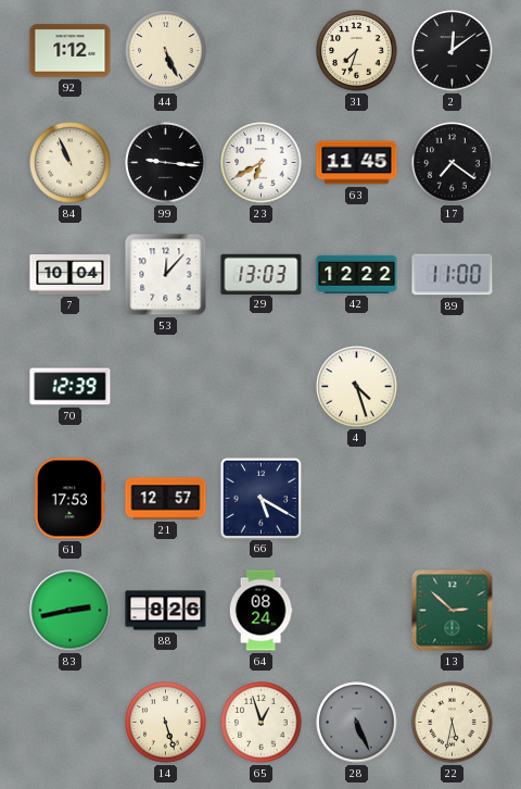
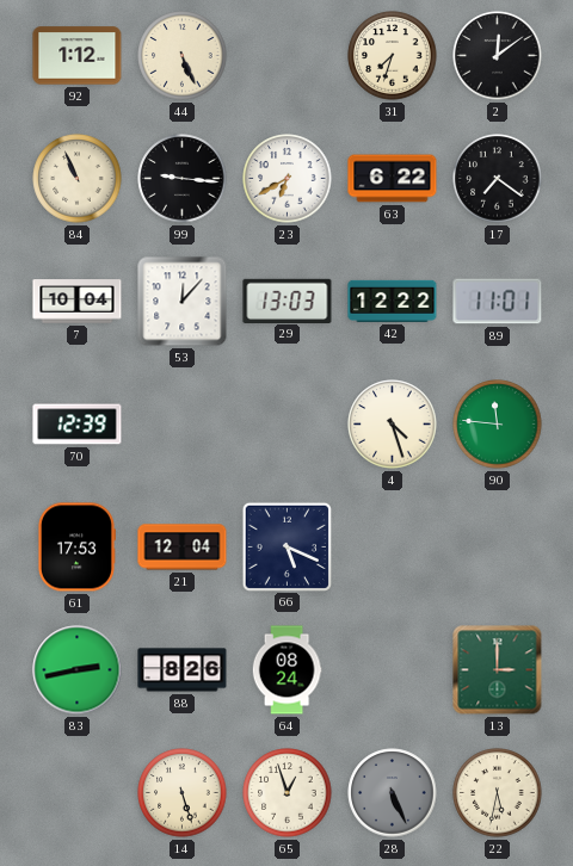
63: 11:45 -> 6:22 (393, 179)
89: 11:00 -> 11:01 (498, 302)
90: none -> 11:46 (498, 425)
21: 12:57 -> 12:04 (183, 548)
66: 5:20 -> 5:19 (286, 546)
13: 2:52 -> 3:00 (498, 670)
